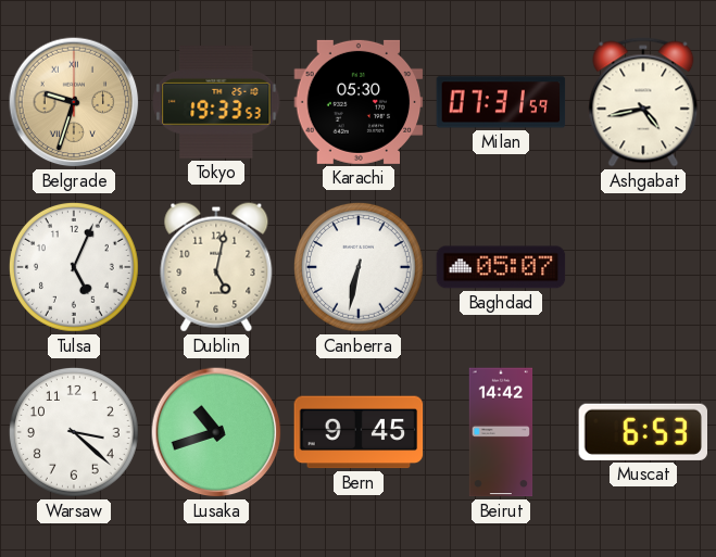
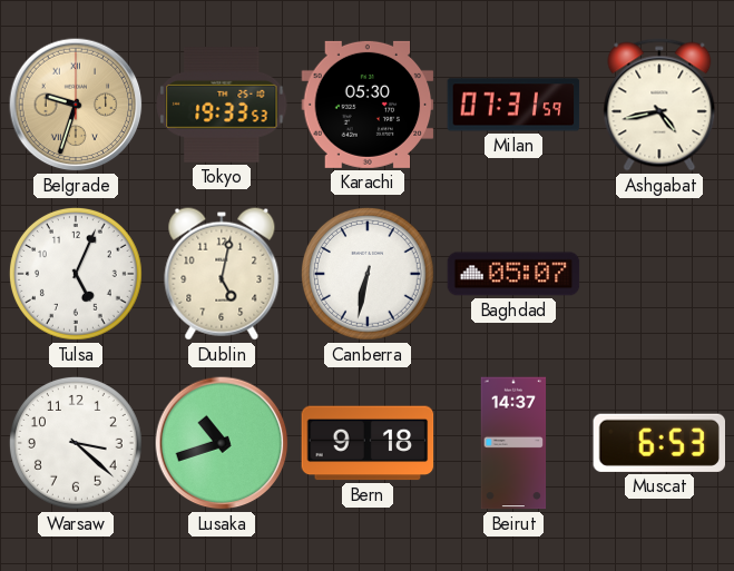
Bern: 9:45 -> 9:18 (368, 443)
Beirut: 14:42 -> 14:37 (513, 443)
